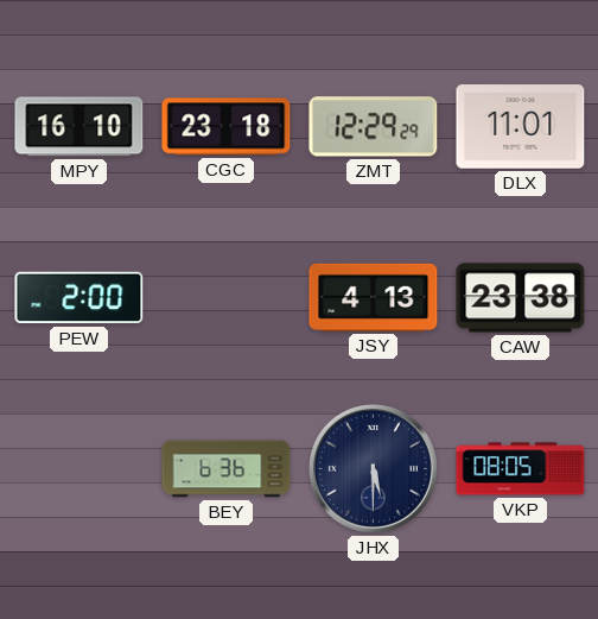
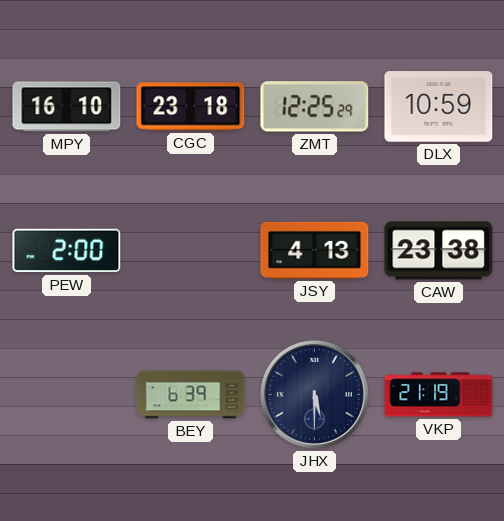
ZMT: 12:29 -> 12:25 (315, 107)
DLX: 11:01 -> 10:59 (439, 107)
BEY: 6:36 -> 6:39 (191, 395)
VKP: 08:05 -> 21:19 (439, 395)
